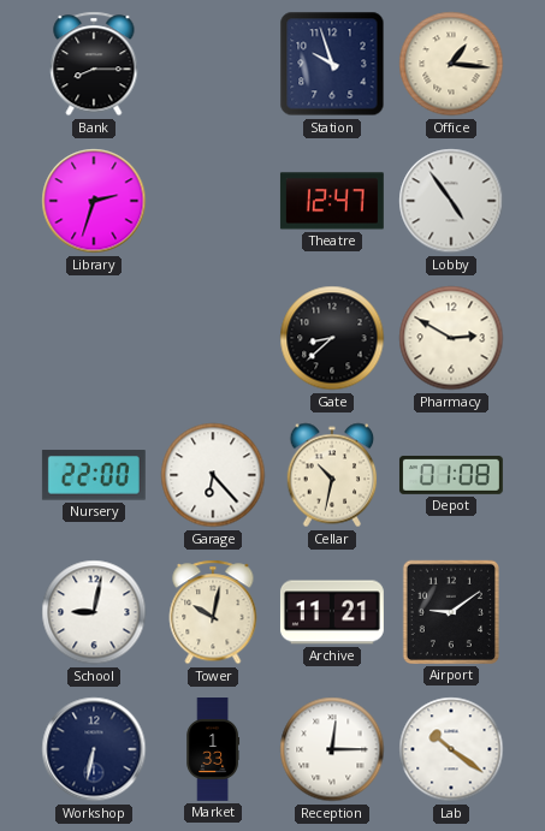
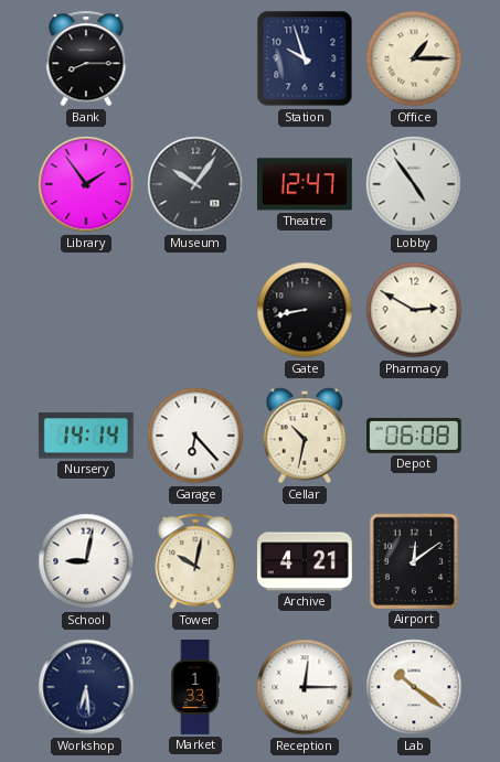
Office: 1:16 -> 1:15 (414, 58)
Library: 2:33 -> 1:54 (86, 184)
Museum: none -> 10:06 (195, 184)
Gate: 8:38 -> 8:43 (305, 310)
Nursery: 22:00 -> 14:14 (86, 436)
Depot: 01:08 -> 06:08 (414, 436)
Archive: 11:21 -> 4:21 (305, 561)
Airport: 9:09 -> 12:09 (414, 561)
Workshop: 6:32 -> 6:29 (86, 687)
